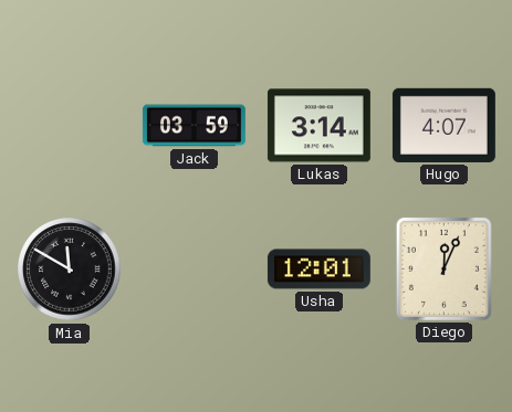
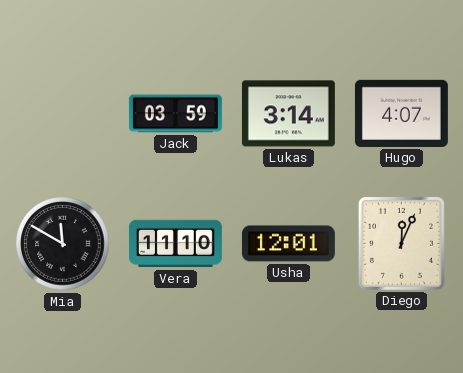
Vera: none -> 11:10 (175, 244)
